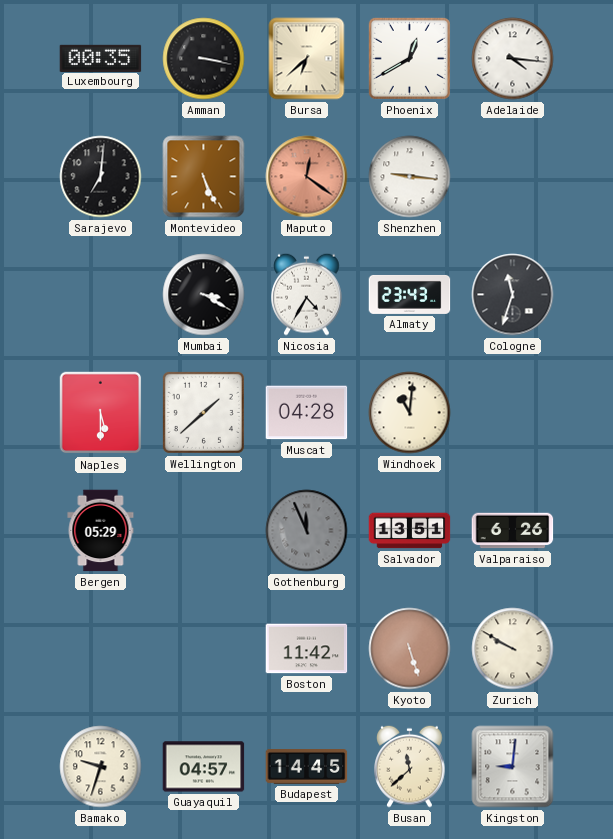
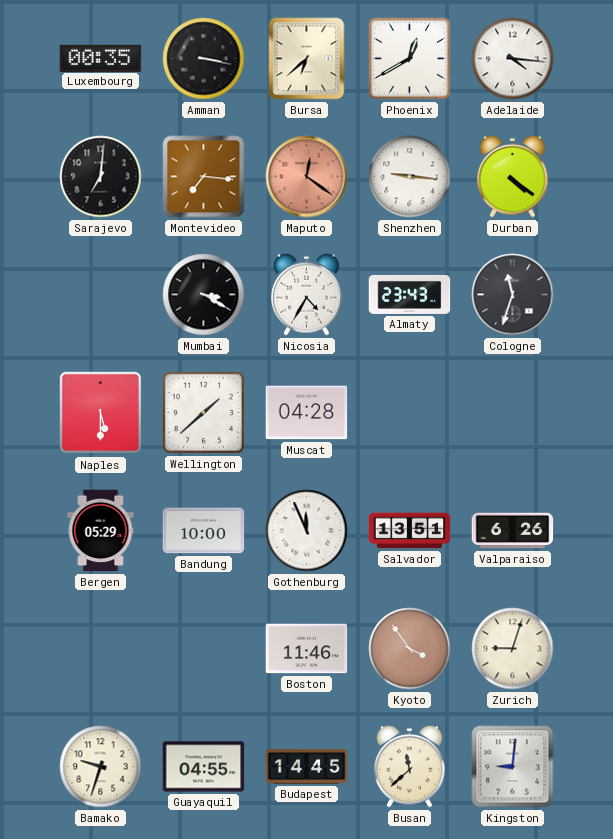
Montevideo: 5:26 -> 7:16 (204, 177)
Durban: none -> 4:21 (513, 176)
Windhoek: 11:01 -> none (410, 413)
Bandung: none -> 10:00 (204, 531)
Gothenburg dial: grey -> white (307, 531)
Boston: 11:42 -> 11:46 (307, 649)
Kyoto: 5:27 -> 3:54 (410, 649)
Zurich: 9:50 -> 9:03 (513, 649)
Guayaquil: 04:57 -> 04:55 (204, 767)
